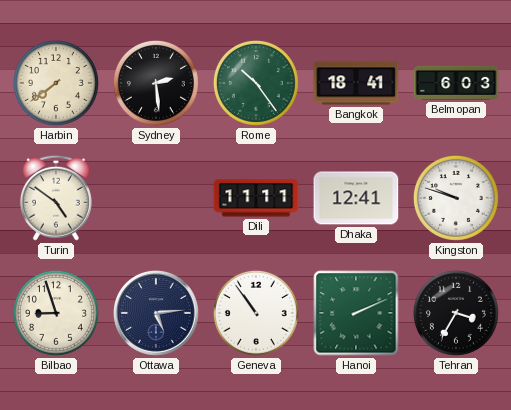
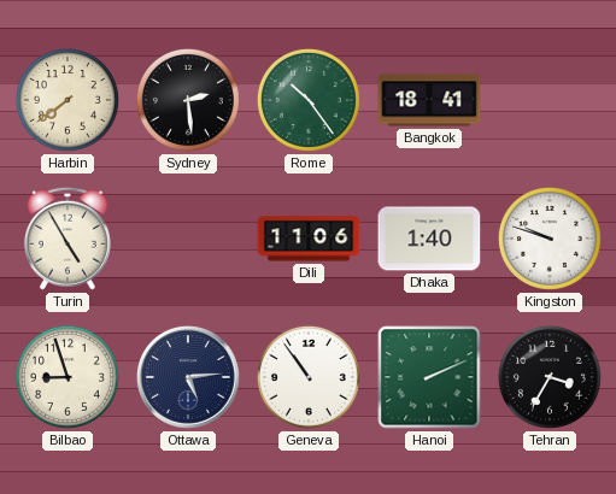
Belmopan: 6:03 -> none (456, 83)
Turin: 4:51 -> 4:55 (68, 239)
Dili: 11:11 -> 11:06 (309, 239)
Dhaka: 12:41 -> 1:40 (429, 239)
